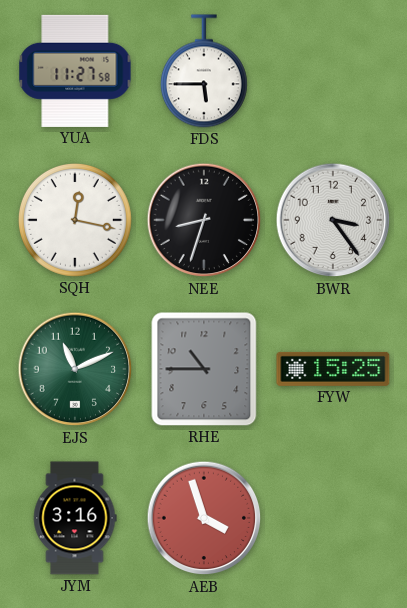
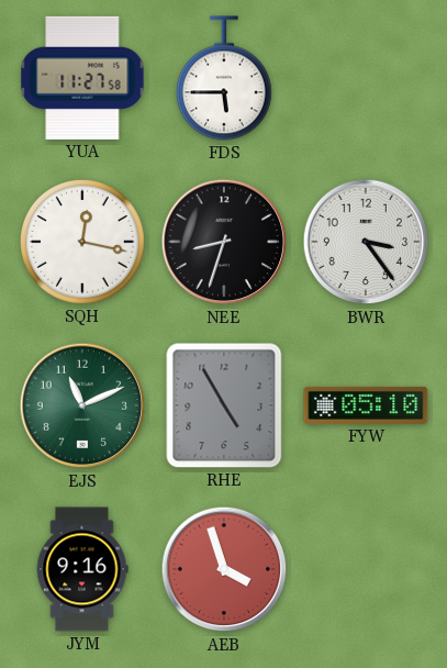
RHE: 10:45 -> 4:55 (224, 405)
FYW: 15:25 -> 05:10 (366, 405)
JYM: 3:16 -> 9:16 (82, 569)
